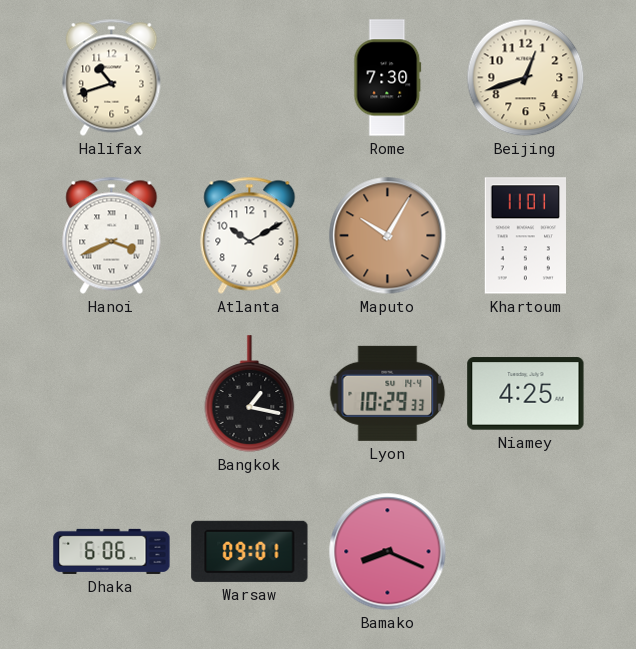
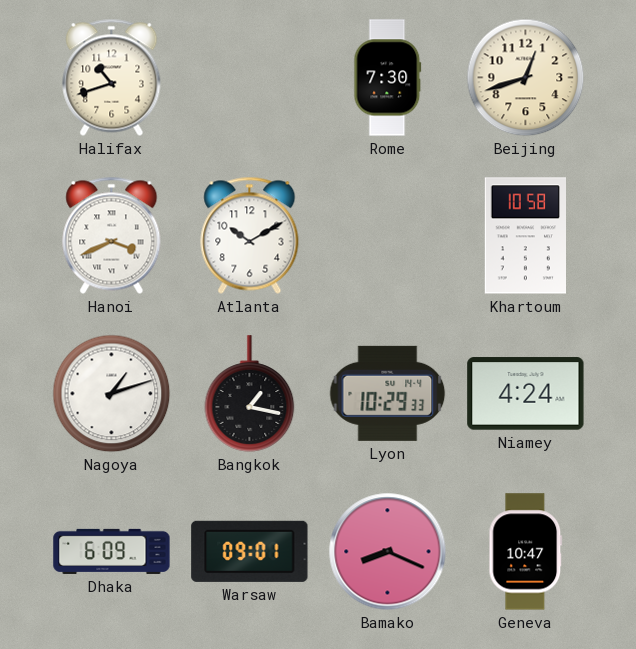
Maputo: 10:05 -> none (388, 236)
Khartoum: 11:01 -> 10:58 (525, 236)
Nagoya: none -> 1:12 (112, 394)
Niamey: 4:25 -> 4:24 (526, 394)
Dhaka: 6:06 -> 6:09 (112, 551)
Geneva: none -> 10:47 (526, 552)
